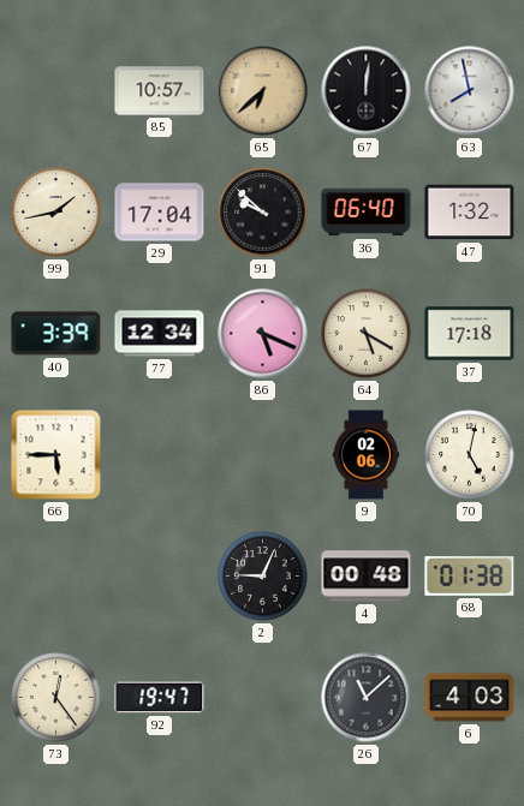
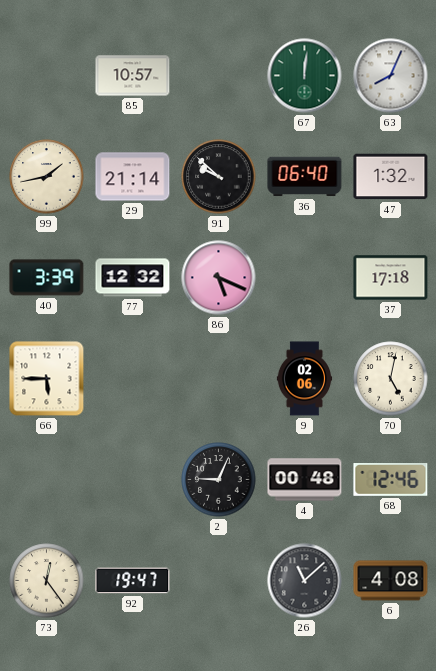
65: 6:38 -> none (263, 91)
67 dial: black -> green (305, 76)
63: 7:58 -> 8:04 (391, 76)
29: 17:04 -> 21:14 (133, 177)
77: 12:34 -> 12:32 (133, 278)
64: 5:20 -> none (367, 334)
68: 01:38 -> 12:46 (391, 480)
6: 4:03 -> 4:08 (391, 581)
